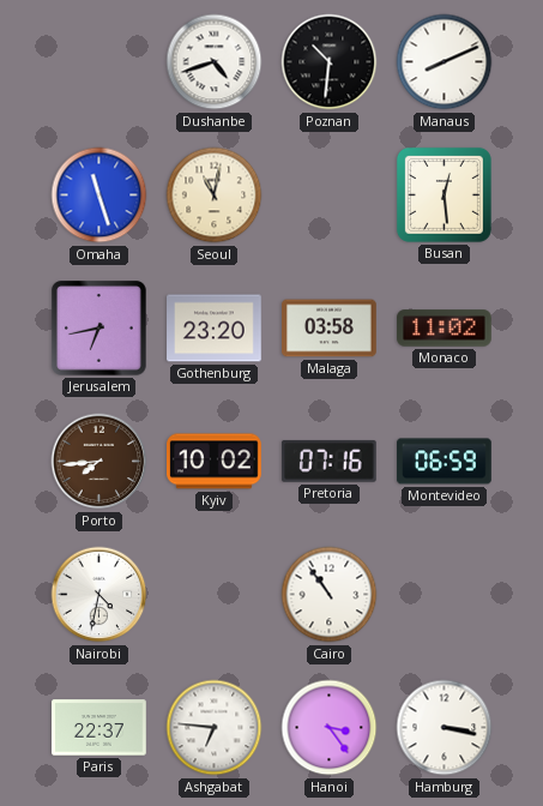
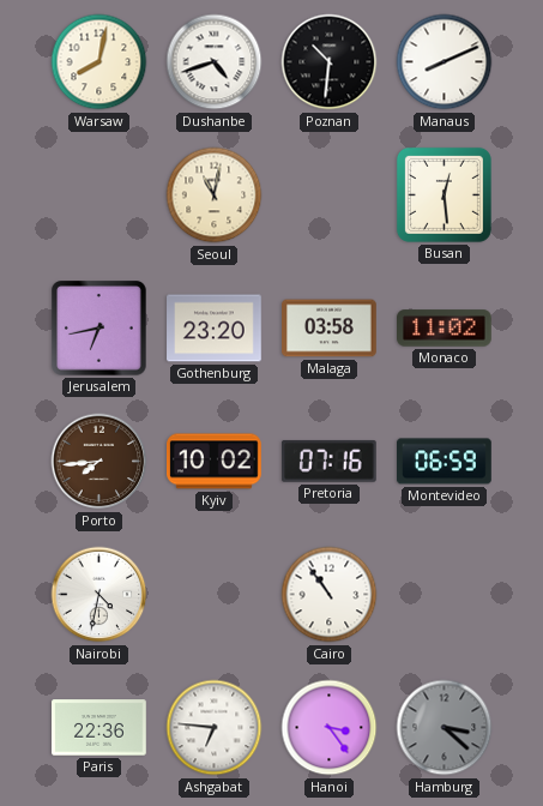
Warsaw: none -> 8:02 (99, 62)
Omaha: 11:27 -> none (99, 196)
Paris: 22:37 -> 22:36 (99, 728)
Hamburg: 3:17 -> 3:22 (445, 728)
Hamburg dial: white -> grey (445, 728)
